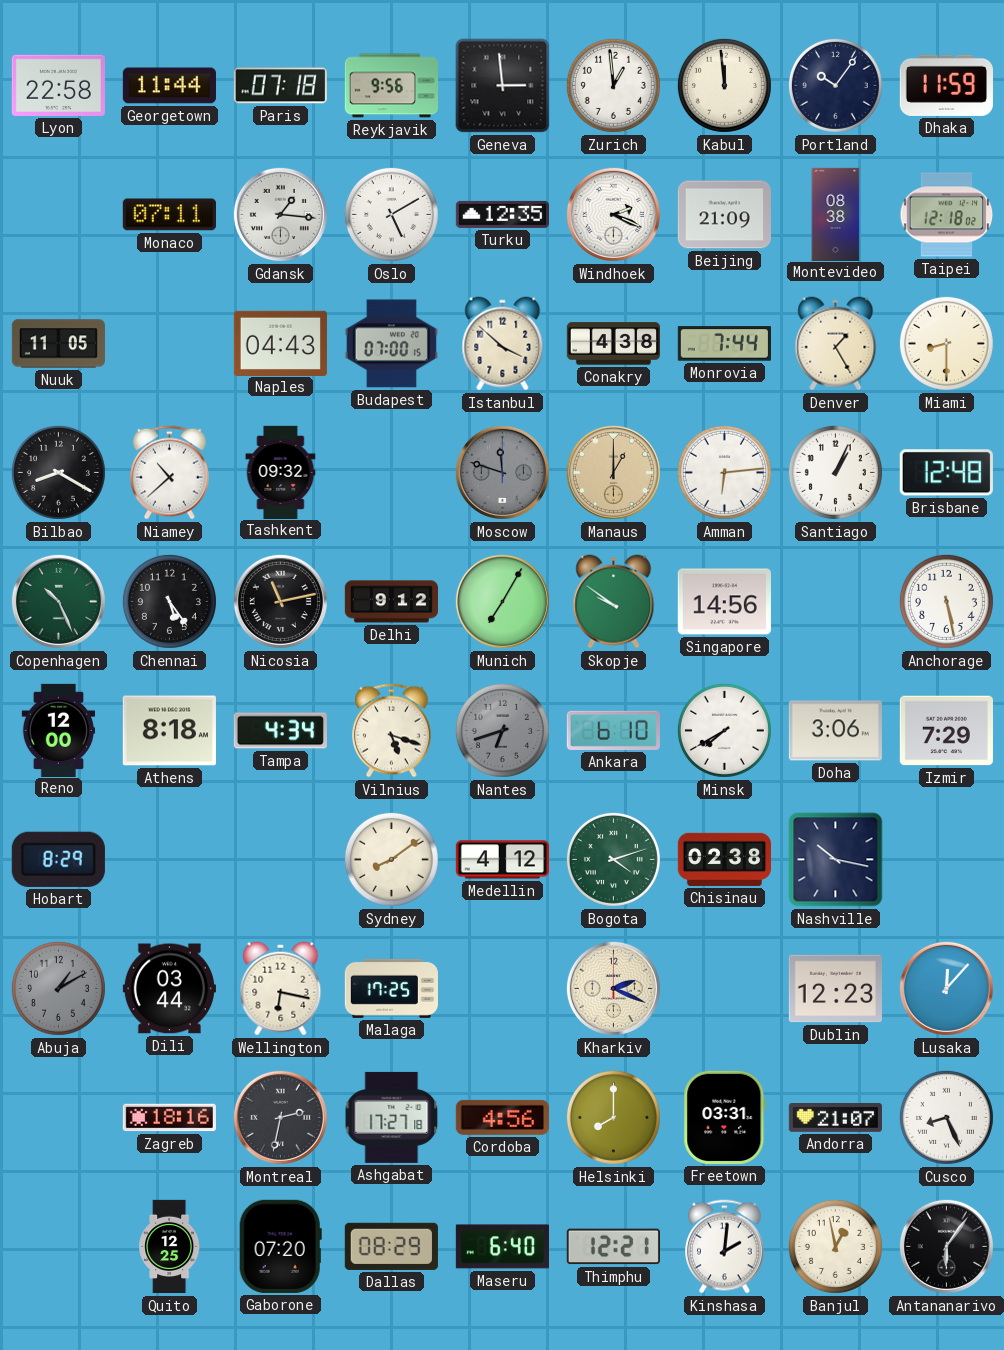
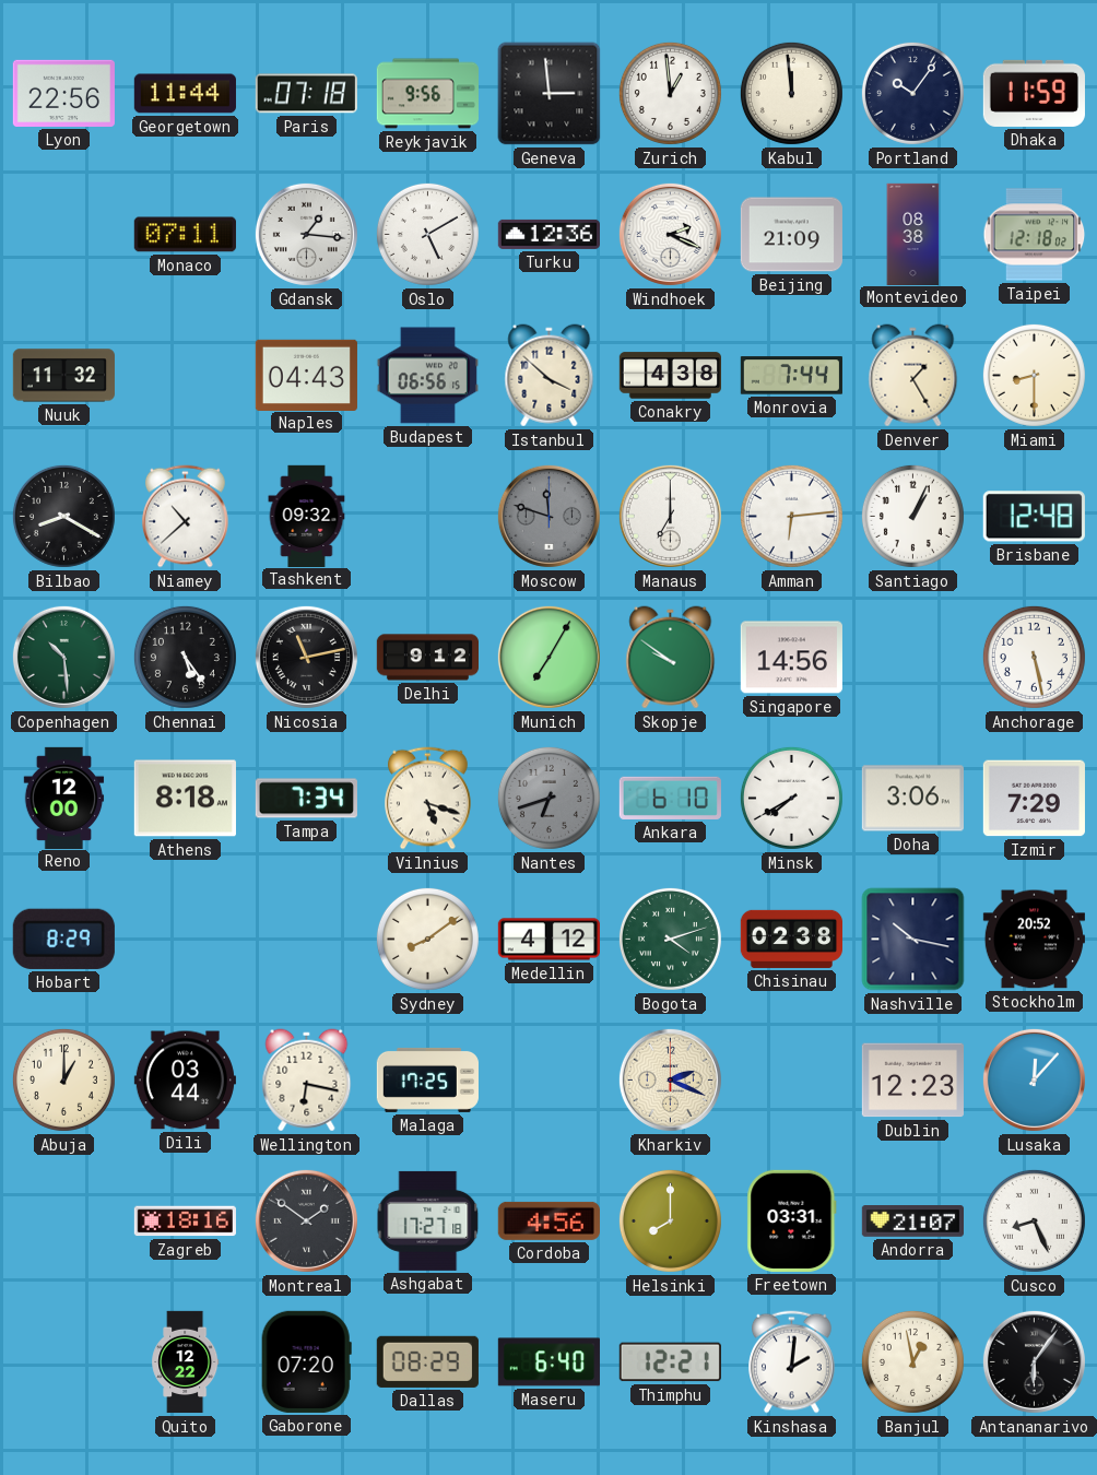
Lyon: 22:58 -> 22:56 (63, 93)
Turku: 12:35 -> 12:36 (548, 234)
Nuuk: 11:05 -> 11:32 (63, 376)
Budapest: 07:00 -> 06:56 (427, 376)
Manaus: 1:00 -> 7:00 (670, 516)
Manaus dial: champagne -> white (670, 516)
Copenhagen: 10:26 -> 10:29 (63, 657)
Tampa: 4:34 -> 7:34 (306, 799)
Stockholm: none -> 20:52 (1034, 940)
Abuja: 1:10 -> 1:00 (63, 1079)
Abuja dial: grey -> cream (63, 1079)
Montreal: 2:32 -> 1:51 (306, 1220)
Quito: 12:25 -> 12:22 (186, 1362)
